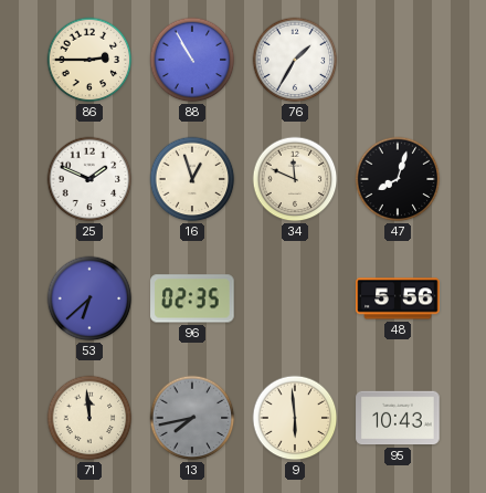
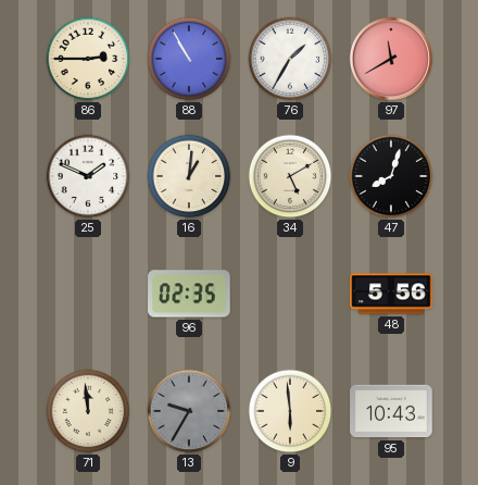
97: none -> 11:40 (391, 59)
16: 12:57 -> 1:01 (189, 176)
34: 11:49 -> 5:10 (290, 176)
53: 6:38 -> none (89, 298)
13: 7:43 -> 9:35 (189, 411)
